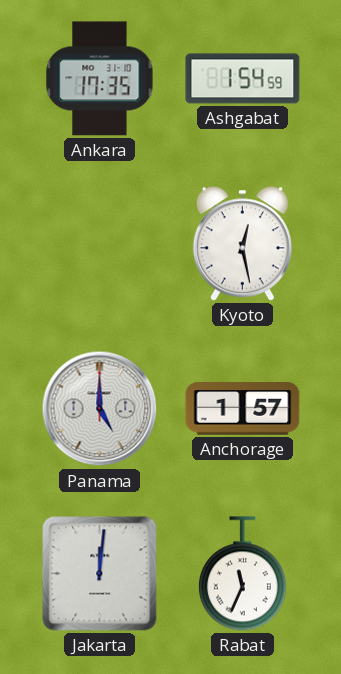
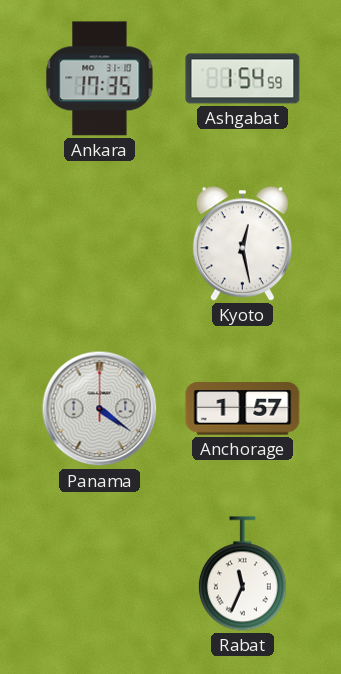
Panama: 5:00 -> 4:21 (100, 409)
Jakarta: 12:01 -> none (100, 574)
